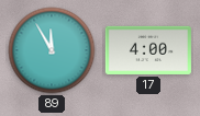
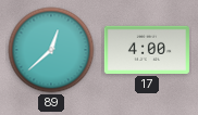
89: 11:55 -> 12:38 (51, 50)
